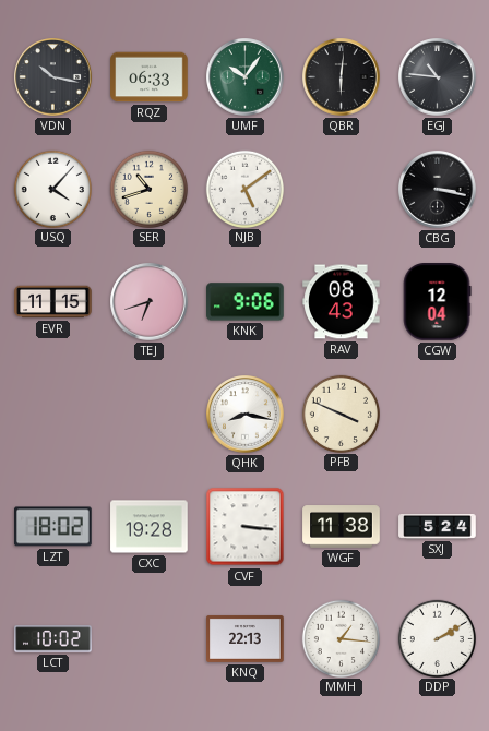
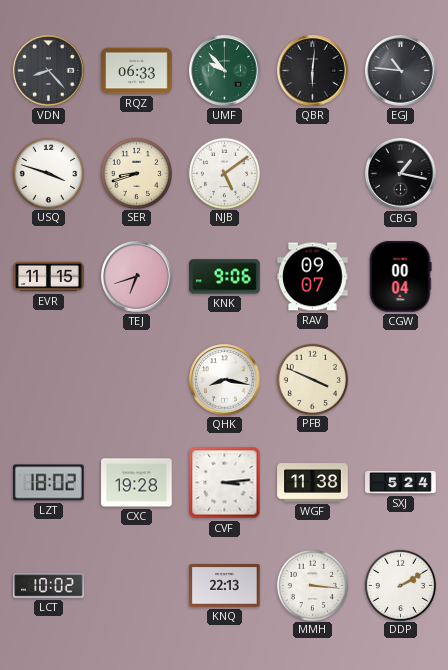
VDN: 10:17 -> 8:23 (49, 71)
UMF: 10:06 -> 9:53 (225, 71)
USQ: 4:07 -> 3:48 (48, 173)
SER: 10:42 -> 8:42 (136, 173)
CBG: 3:17 -> 1:17 (401, 174)
RAV: 08:43 -> 09:07 (313, 277)
CGW: 12:04 -> 00:04 (400, 277)
CVF: 3:16 -> 3:14 (225, 483)
MMH: 1:16 -> 3:16 (312, 585)
